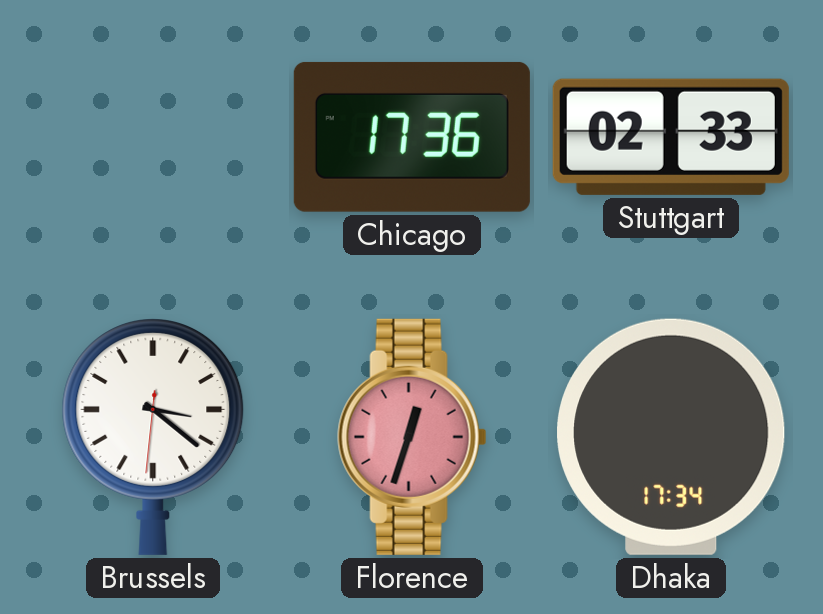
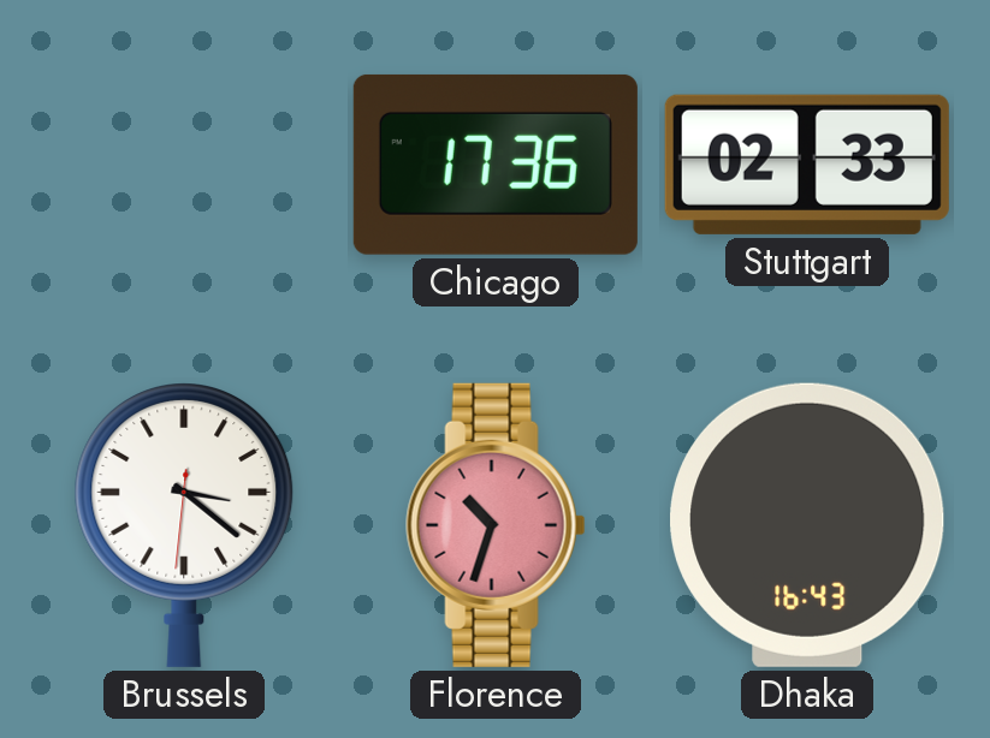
Florence: 12:33 -> 10:33 (496, 525)
Dhaka: 17:34 -> 16:43 (807, 525)
